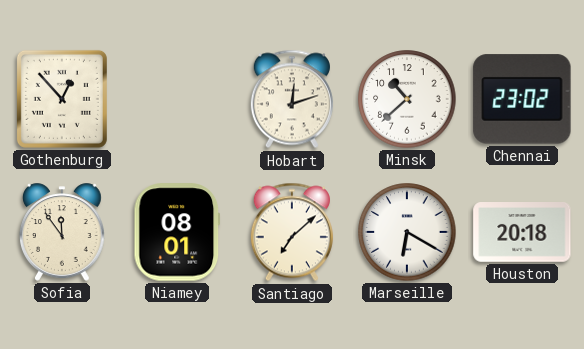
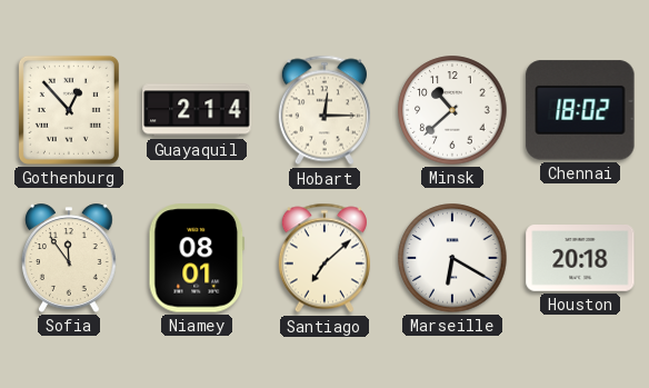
Guayaquil: none -> 2:14 (197, 110)
Hobart: 12:12 -> 12:15 (324, 110)
Chennai: 23:02 -> 18:02 (580, 110)
